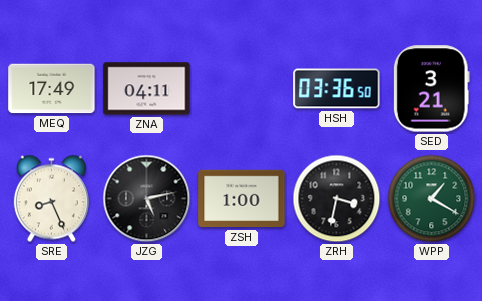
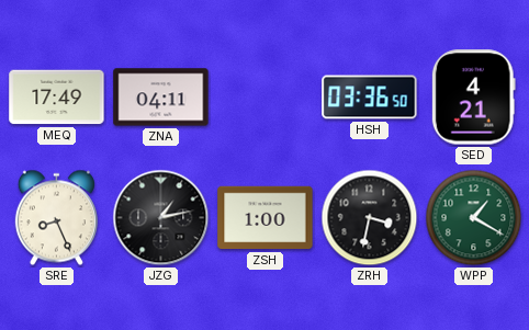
SED: 3:21 -> 4:21 (473, 98)
JZG: 5:13 -> 1:13 (161, 218)
